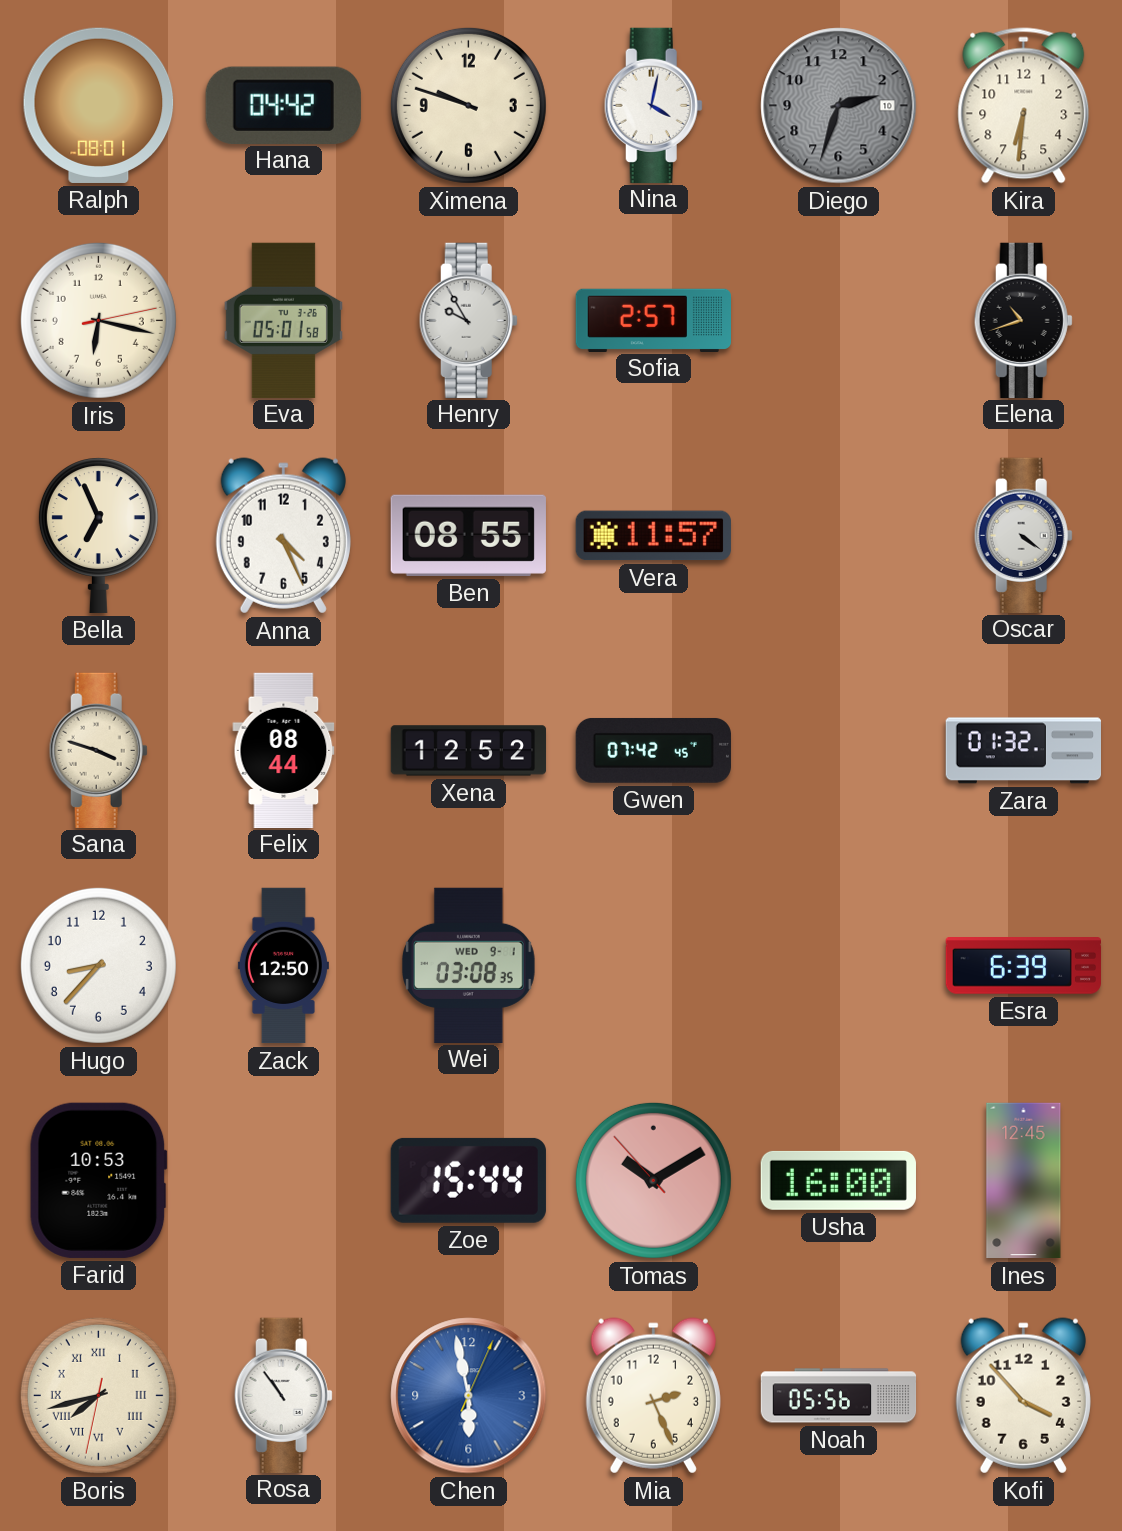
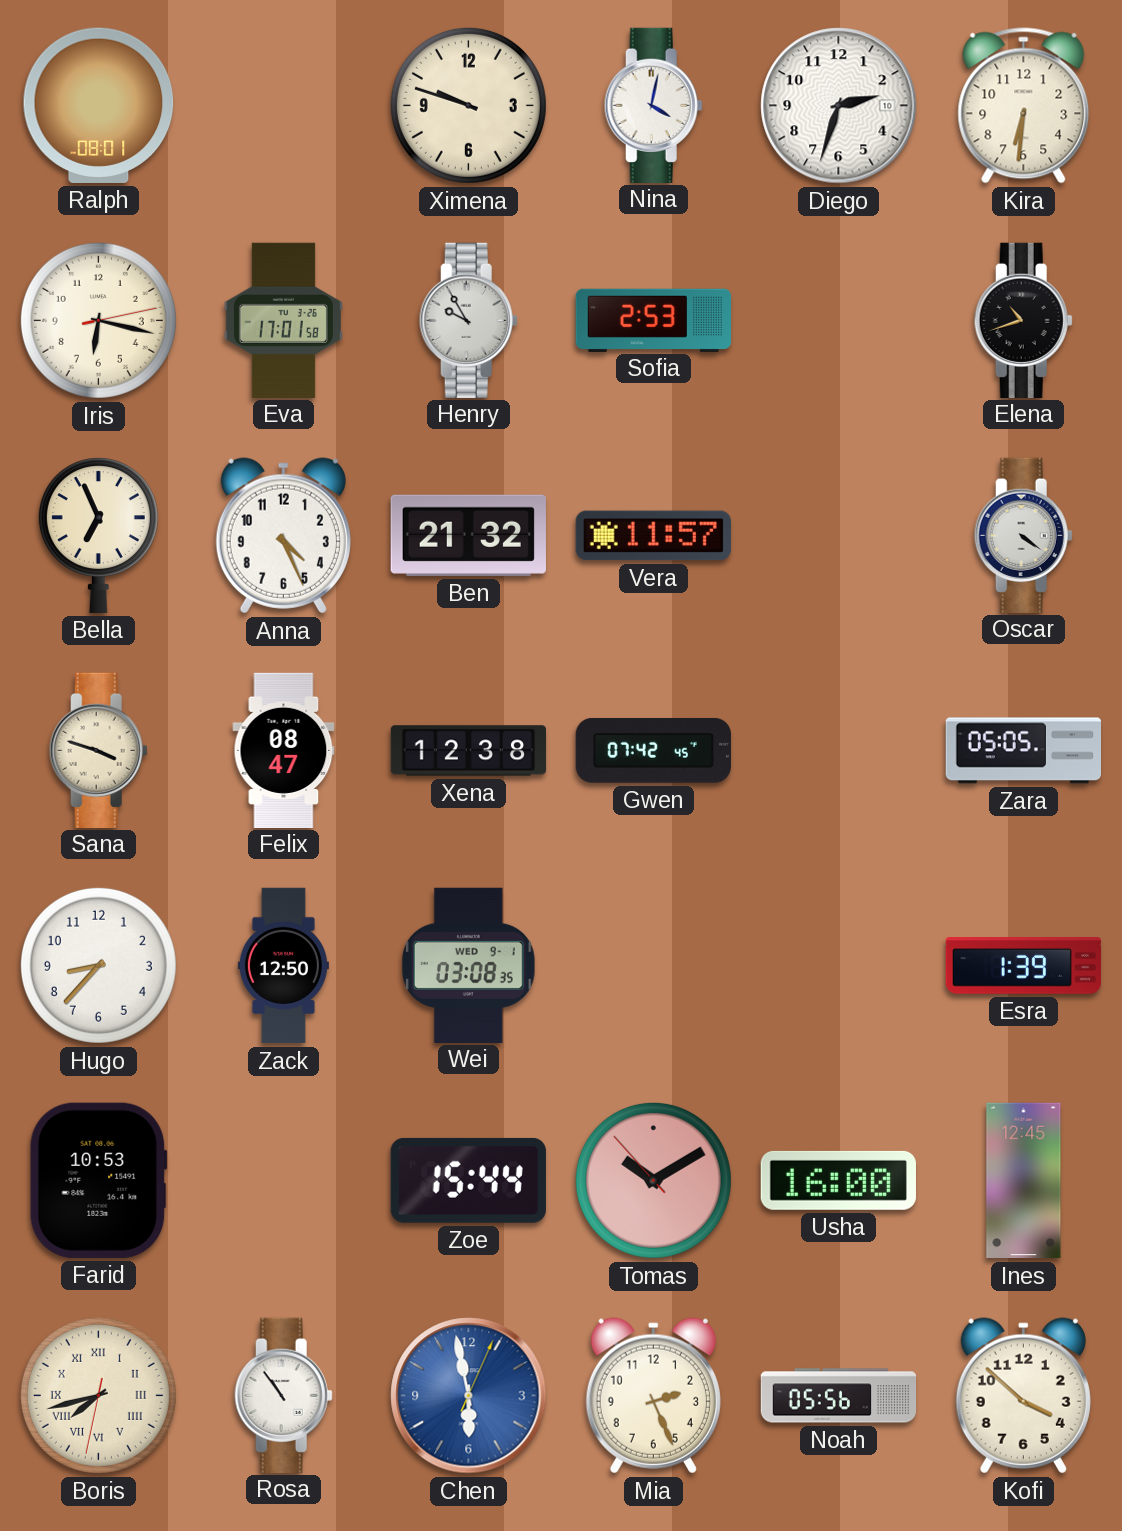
Hana: 04:42 -> none (283, 105)
Diego dial: grey -> white (839, 106)
Eva: 05:01 -> 17:01 (283, 320)
Sofia: 2:57 -> 2:53 (653, 320)
Ben: 08:55 -> 21:32 (468, 535)
Felix: 08:44 -> 08:47 (284, 750)
Xena: 12:52 -> 12:38 (469, 751)
Zara: 01:32 -> 05:05 (1023, 751)
Esra: 6:39 -> 1:39 (1023, 966)
Kofi: 3:53 -> 3:52 (1023, 1396)
